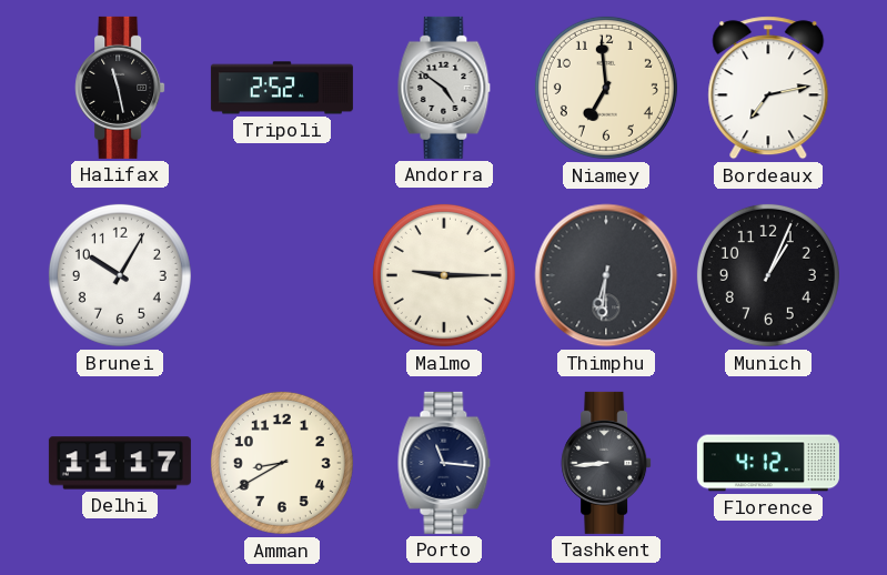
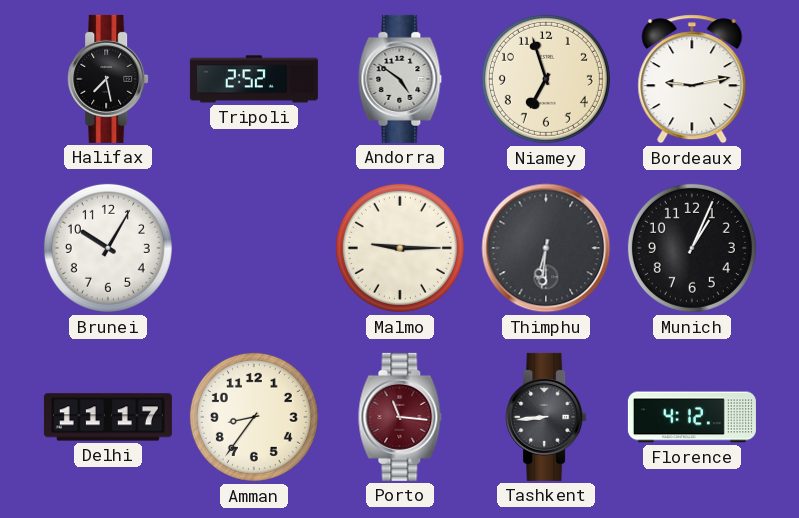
Halifax: 11:28 -> 7:28 (108, 79)
Niamey: 6:59 -> 6:57 (546, 79)
Bordeaux: 7:13 -> 9:13 (692, 79)
Amman: 8:40 -> 8:36 (254, 417)
Porto dial: navy -> burgundy (400, 417)
